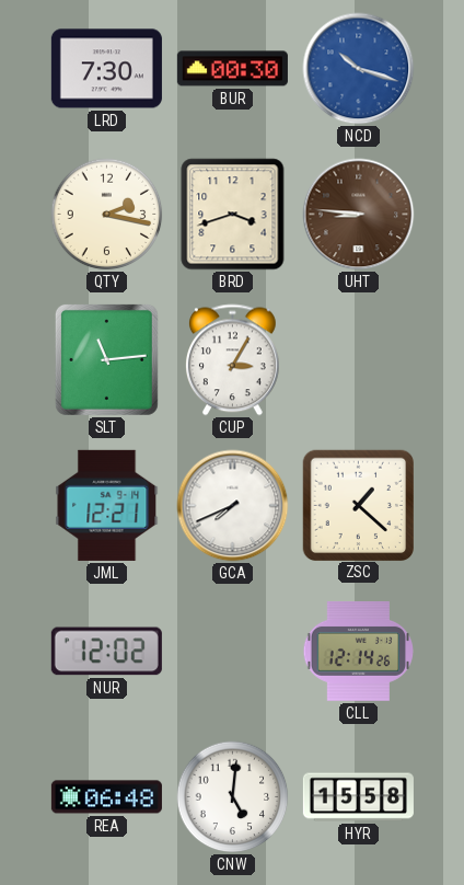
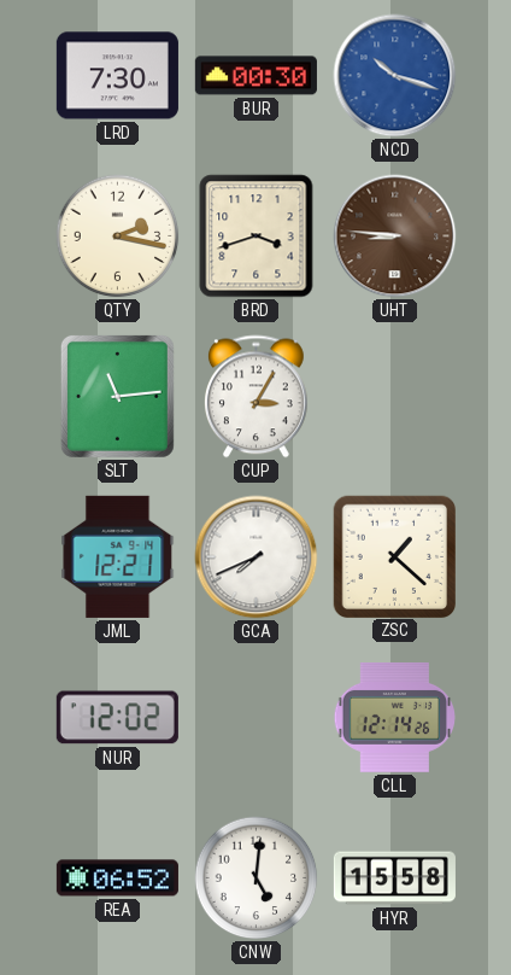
REA: 06:48 -> 06:52 (117, 878)
